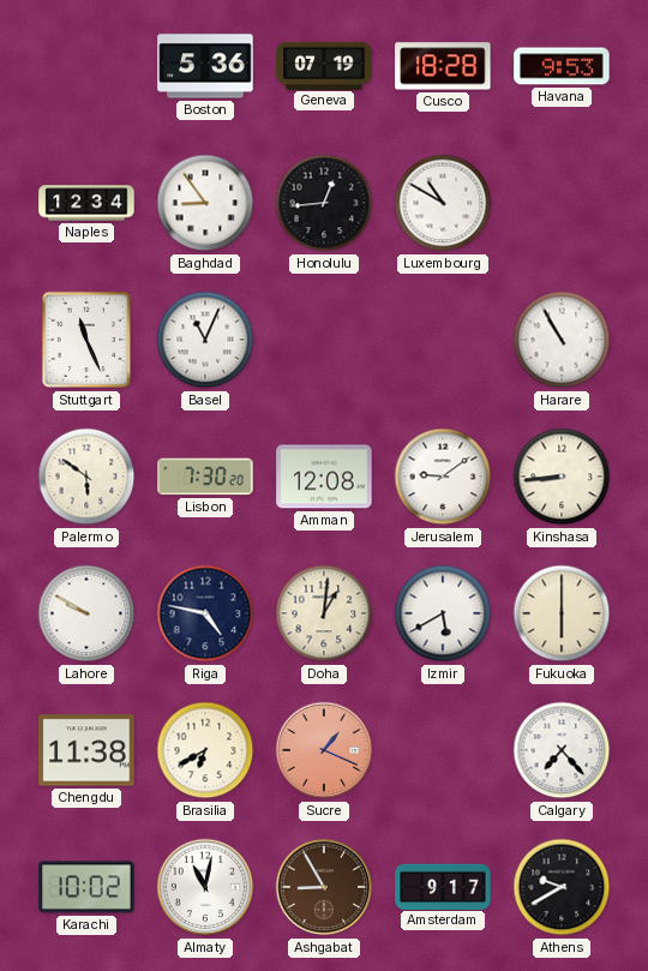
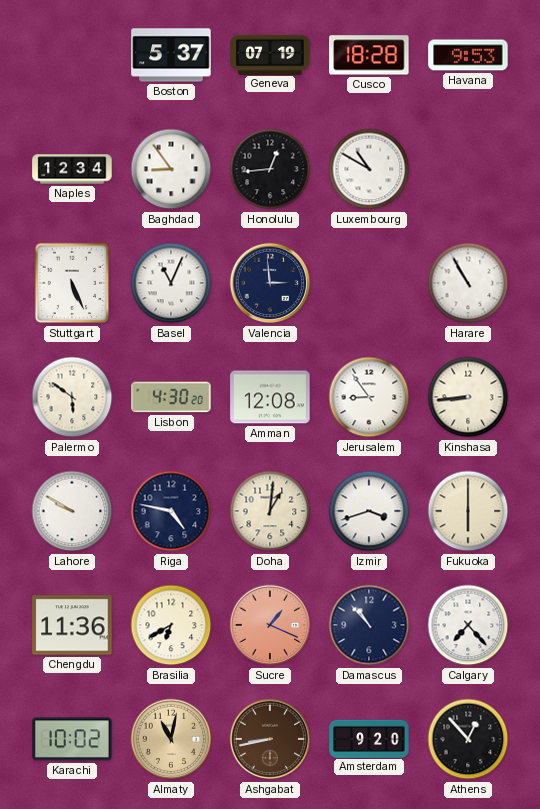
Boston: 5:36 -> 5:37 (171, 55)
Stuttgart: 11:26 -> 5:26 (72, 283)
Valencia: none -> 2:59 (270, 283)
Lisbon: 7:30 -> 4:30 (171, 397)
Jerusalem: 9:09 -> 8:54 (369, 397)
Izmir: 5:40 -> 3:42 (369, 511)
Chengdu: 11:38 -> 11:36 (72, 625)
Damascus: none -> 10:53 (369, 625)
Almaty dial: white -> champagne (171, 739)
Ashgabat: 8:55 -> 8:43 (270, 739)
Amsterdam: 9:17 -> 9:20 (369, 738)
Athens: 9:40 -> 12:53 (468, 739)
